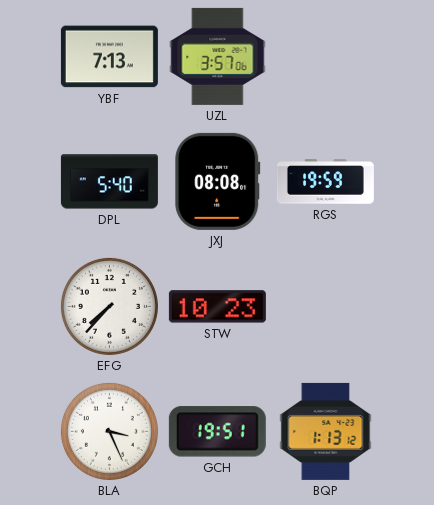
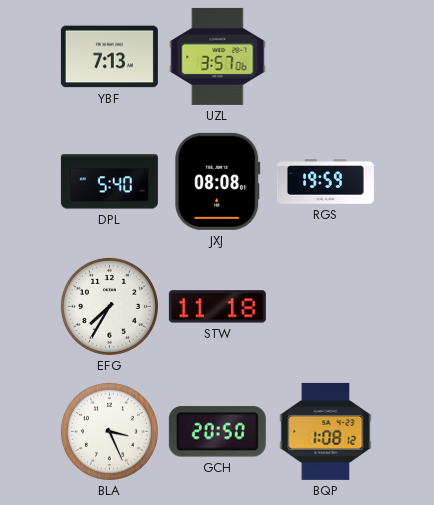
EFG: 7:37 -> 7:35 (109, 306)
STW: 10:23 -> 11:18 (217, 307)
GCH: 19:51 -> 20:50 (217, 432)
BQP: 1:13 -> 1:08 (326, 431)
